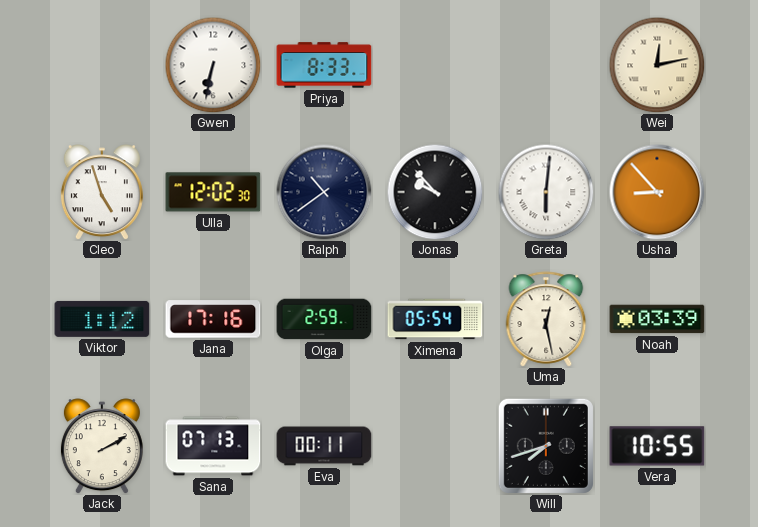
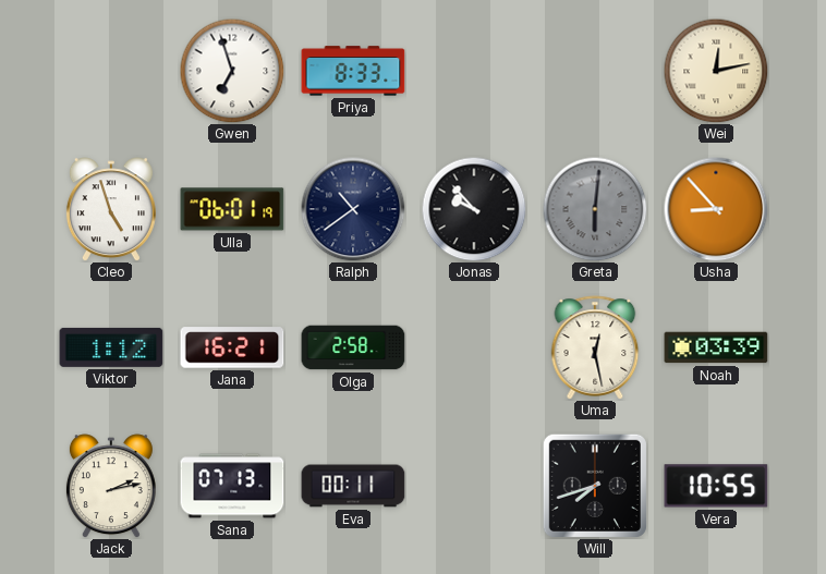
Gwen: 6:32 -> 6:57 (232, 71)
Ulla: 12:02 -> 06:01 (232, 209)
Greta dial: white -> grey (595, 209)
Jana: 17:16 -> 16:21 (232, 347)
Olga: 2:59 -> 2:58 (353, 347)
Ximena: 05:54 -> none (435, 319)
Jack: 2:10 -> 2:13 (111, 486)
